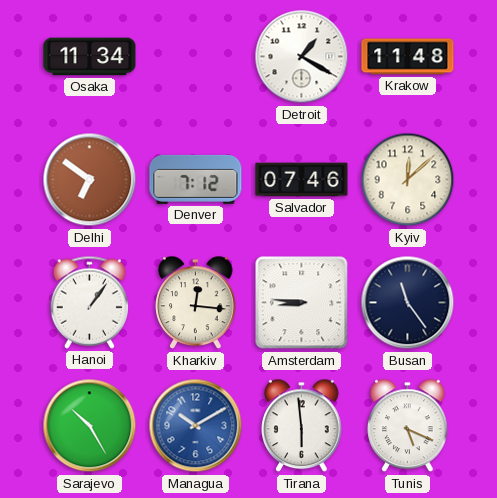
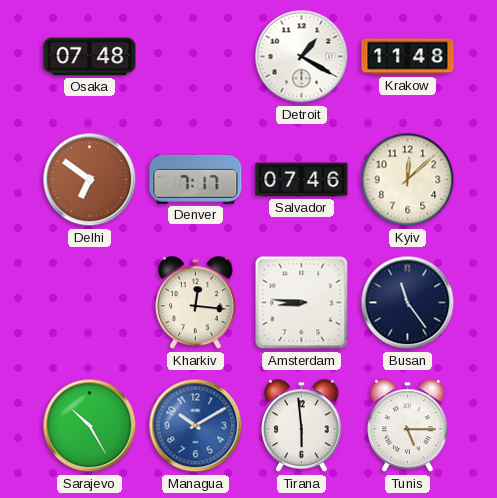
Osaka: 11:34 -> 07:48 (90, 57)
Denver: 7:12 -> 7:17 (196, 179)
Hanoi: 1:06 -> none (89, 302)
Tunis: 5:19 -> 5:15 (408, 426)
